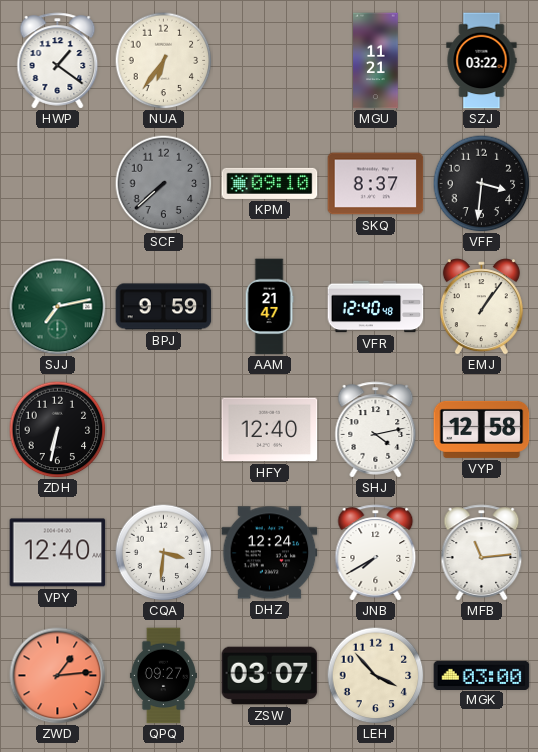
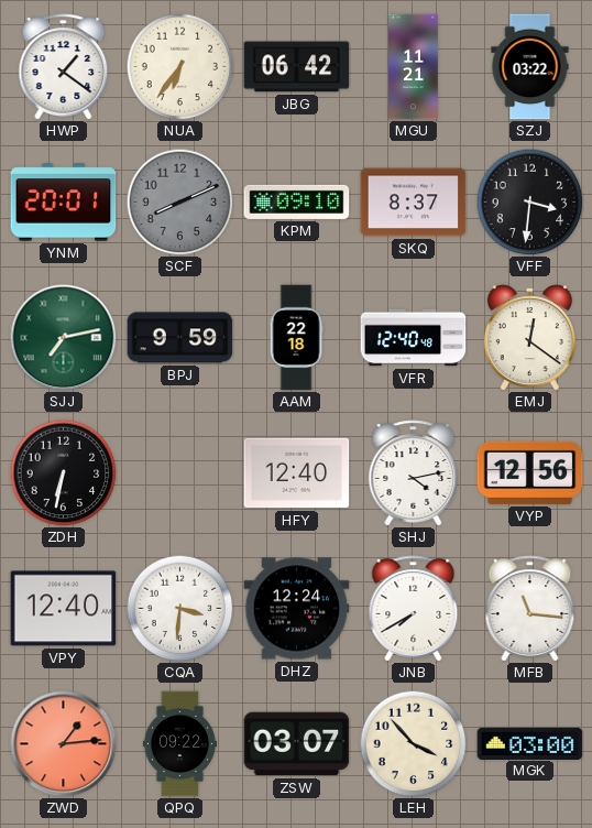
JBG: none -> 06:42 (297, 67)
YNM: none -> 20:01 (64, 203)
SCF: 7:38 -> 8:11 (179, 201)
AAM: 21:47 -> 22:18 (296, 338)
EMJ: 1:06 -> 12:21 (529, 338)
VYP: 12:58 -> 12:56 (530, 472)
MFB: 11:14 -> 11:16 (530, 609)
QPQ: 09:27 -> 09:22 (179, 744)
